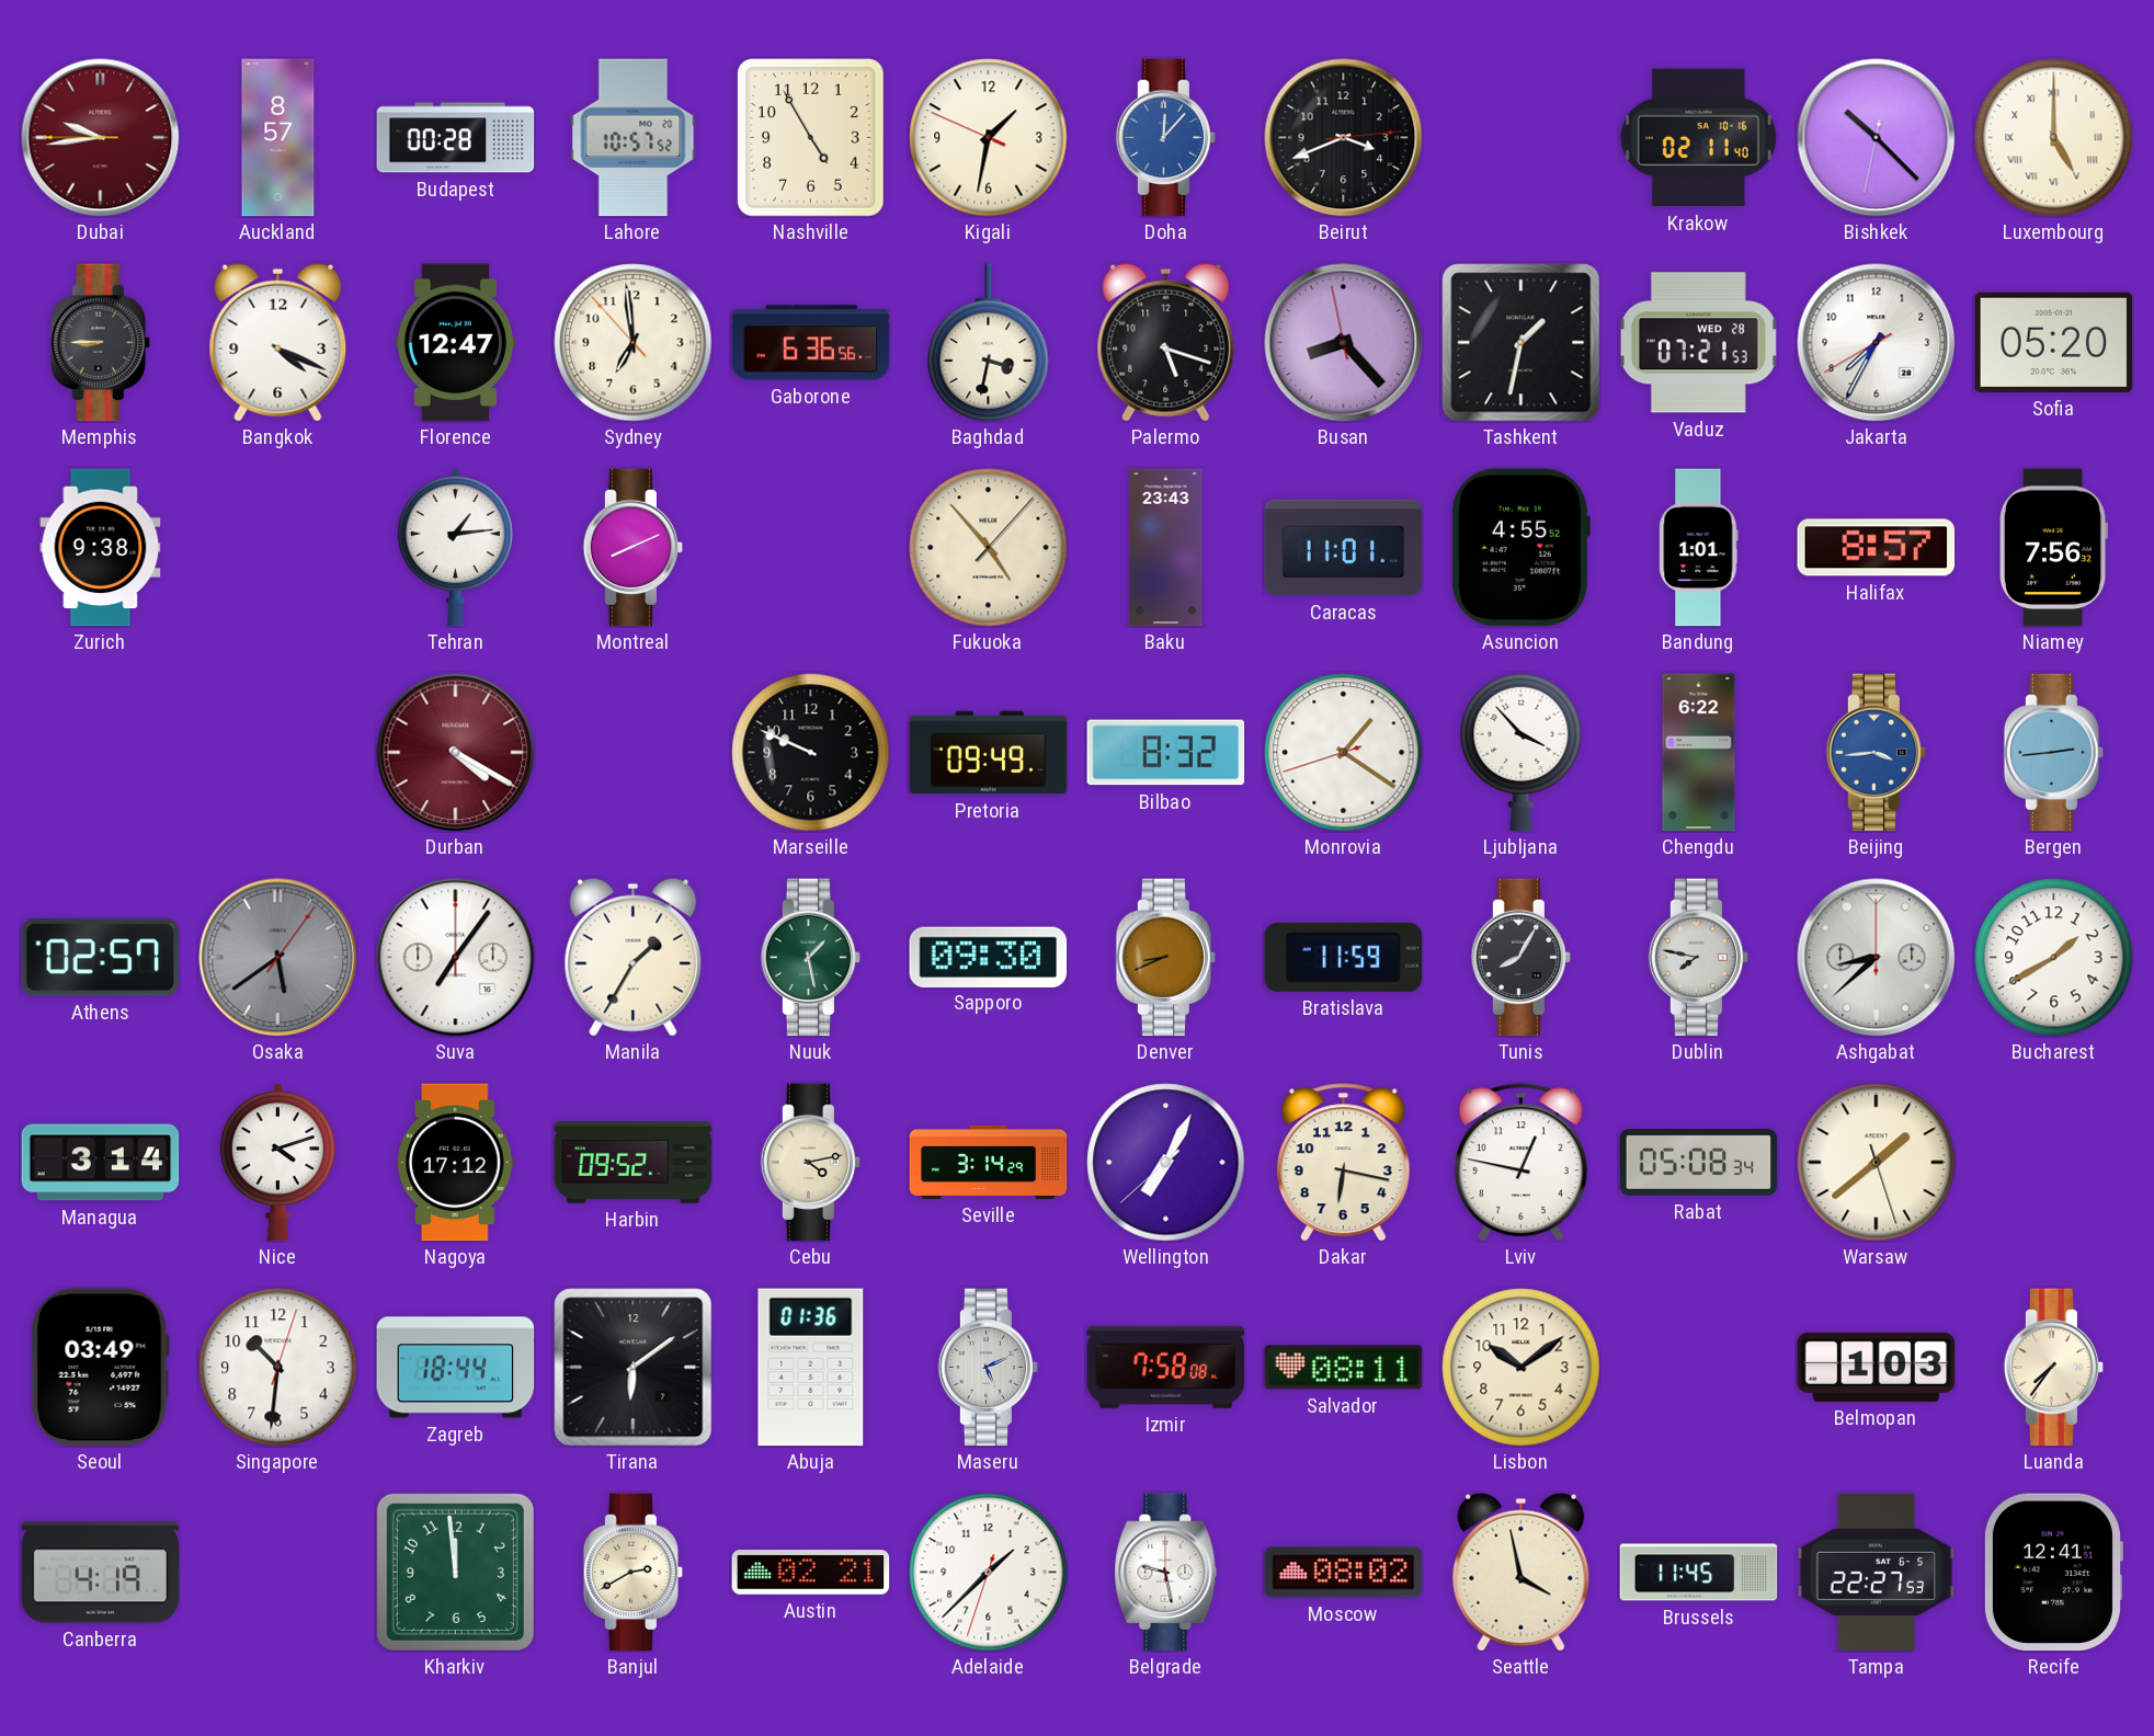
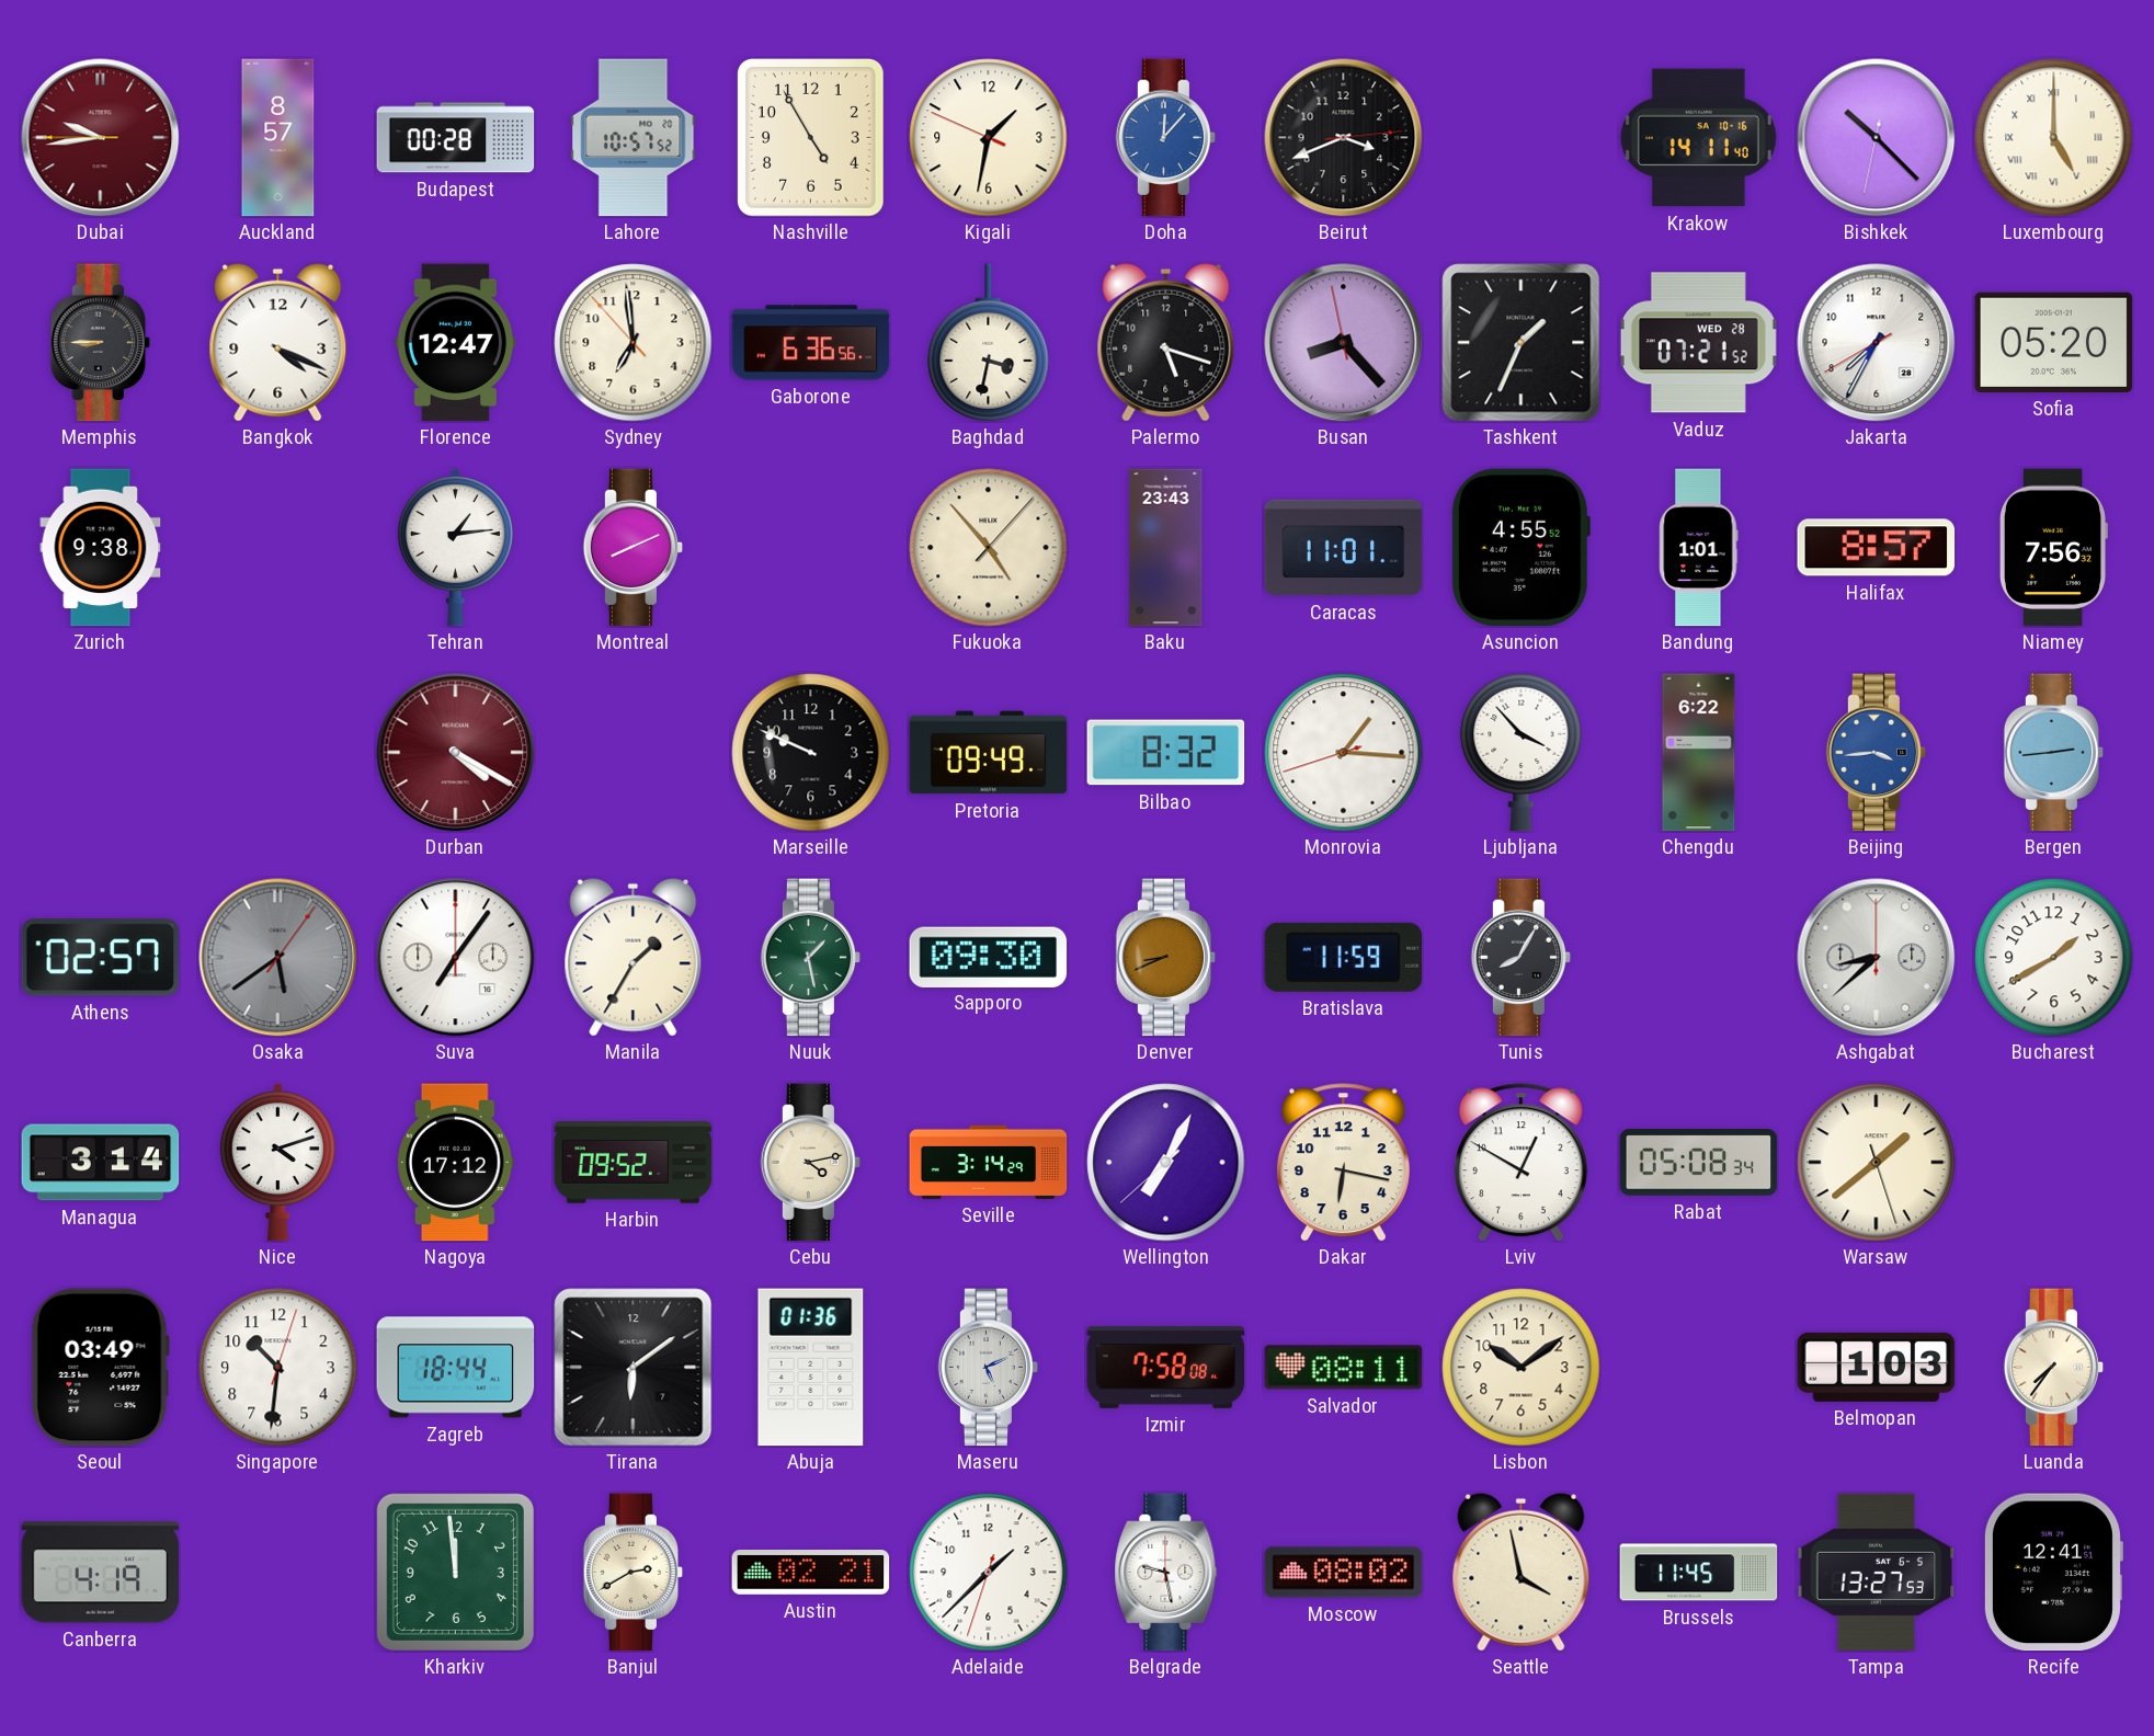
Krakow: 02:11 -> 14:11 (1698, 138)
Tashkent: 1:32 -> 1:34 (1522, 343)
Vaduz: 07:21:53 -> 07:21:52 (1698, 343)
Monrovia: 1:20 -> 1:15 (1344, 753)
Dublin: 7:47 -> none (1699, 958)
Lviv: 12:47 -> 12:50 (1520, 1163)
Tampa: 22:27 -> 13:27 (1877, 1572)
